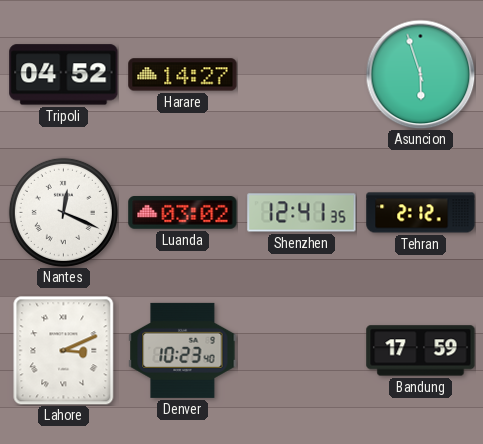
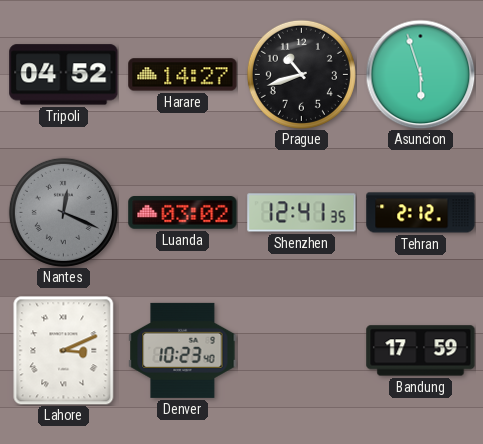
Prague: none -> 10:42 (301, 74)
Nantes dial: white -> grey (63, 212)
